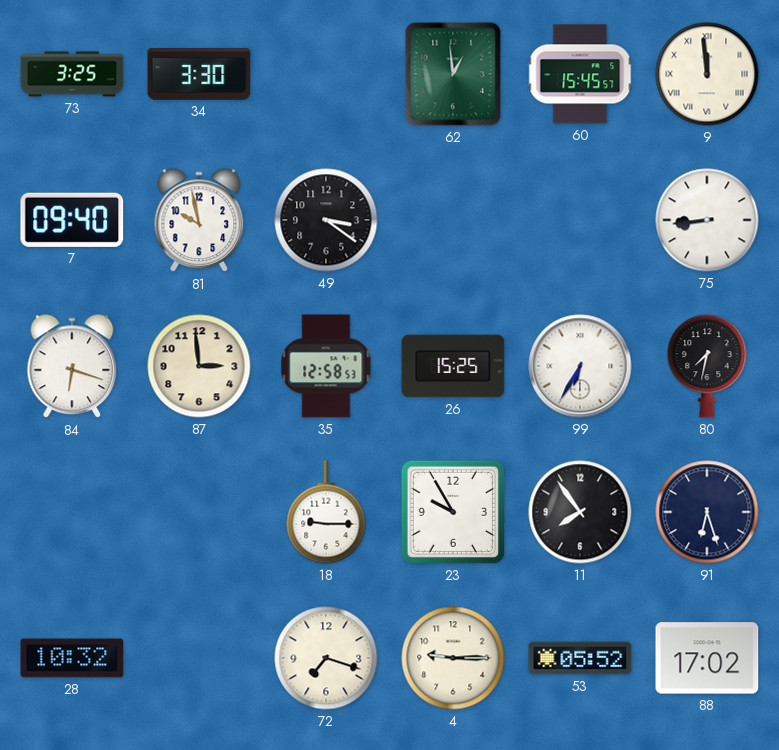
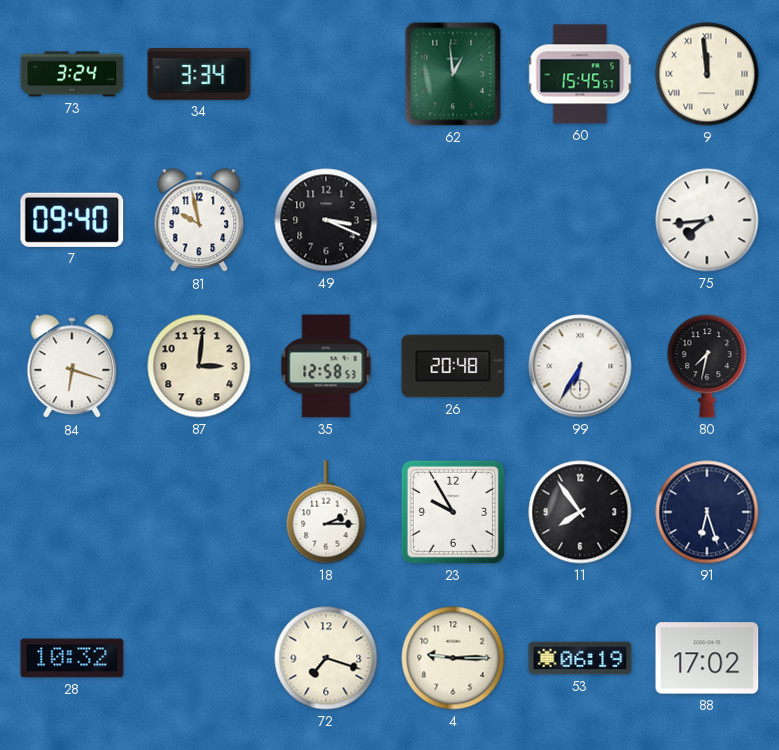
73: 3:25 -> 3:24 (72, 74)
34: 3:30 -> 3:34 (199, 75)
49: 3:21 -> 3:19 (326, 220)
75: 8:44 -> 7:44 (707, 220)
87: 2:59 -> 3:01 (199, 366)
26: 15:25 -> 20:48 (453, 366)
18: 9:15 -> 2:15 (326, 512)
53: 05:52 -> 06:19 (580, 658)
